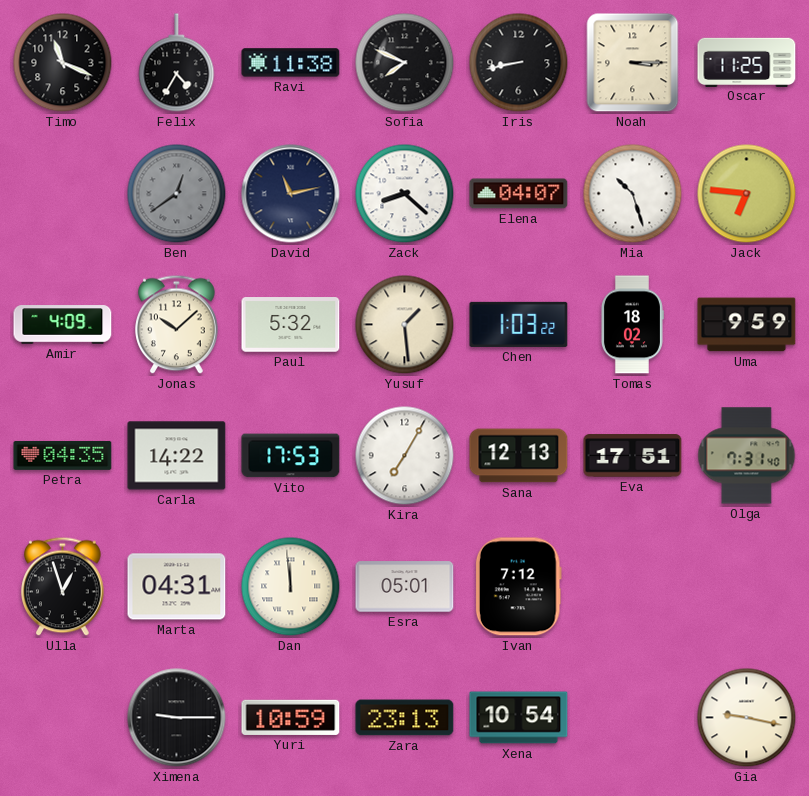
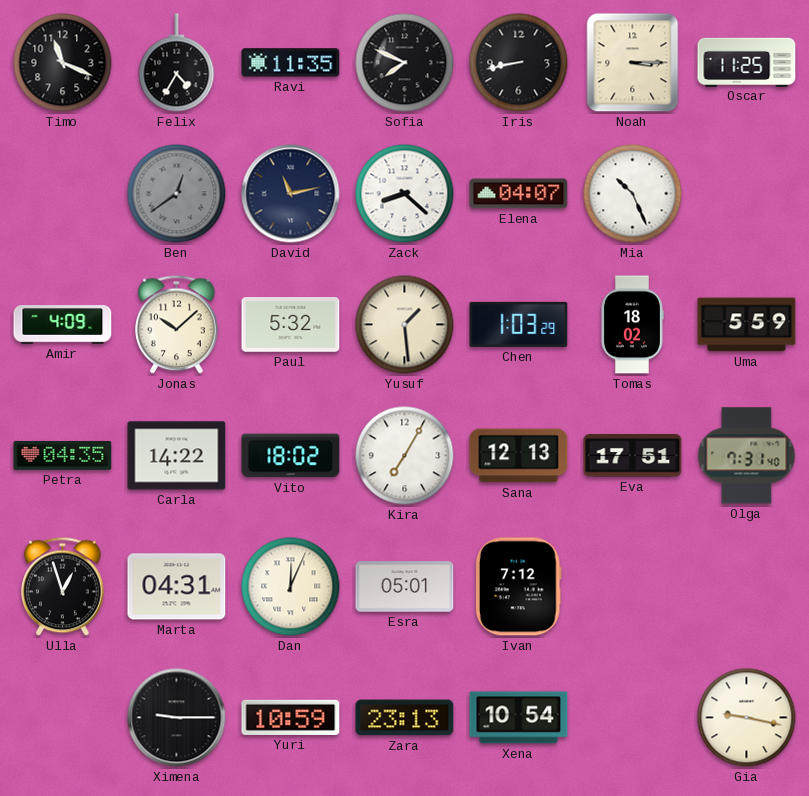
Ravi: 11:38 -> 11:35 (291, 63)
Mia: 10:27 -> 10:26 (633, 194)
Jack: 6:46 -> none (747, 194)
Chen: 1:03:22 -> 1:03:29 (519, 324)
Uma: 9:59 -> 5:59 (747, 325)
Vito: 17:53 -> 18:02 (291, 456)
Dan: 11:59 -> 12:04 (291, 587)
